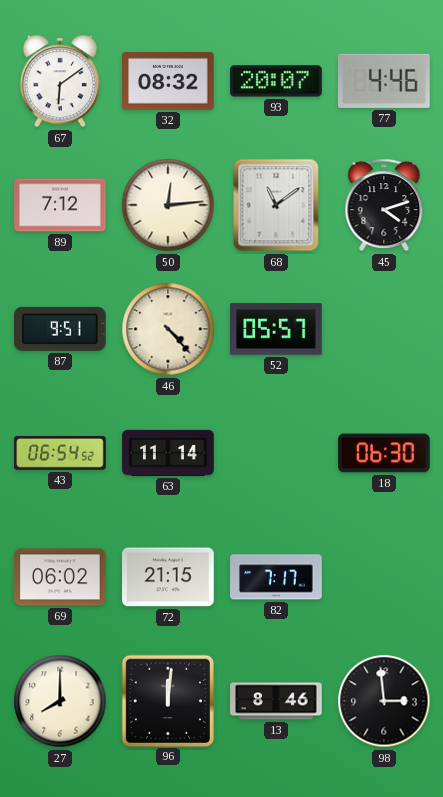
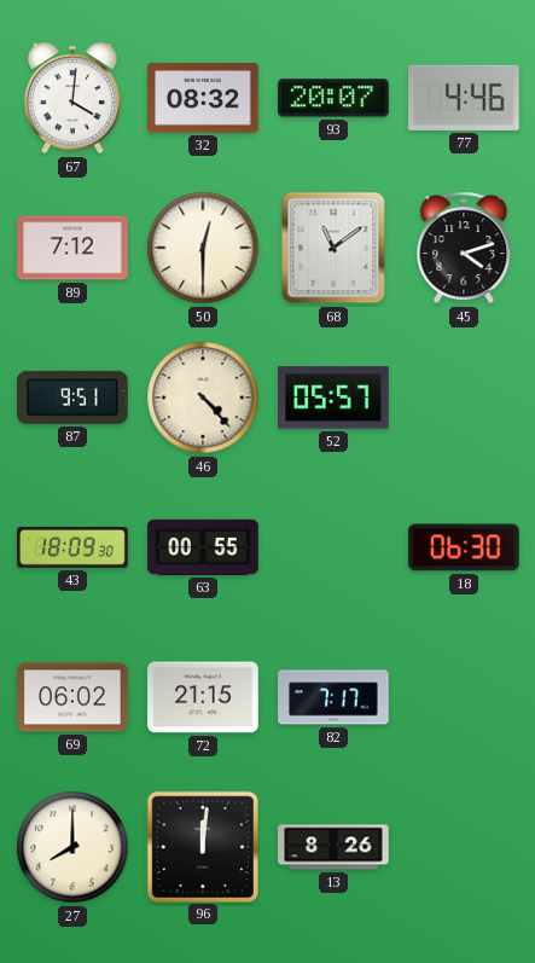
67: 6:09 -> 4:01 (72, 98)
50: 12:14 -> 12:30 (203, 248)
43: 06:54 -> 18:09 (72, 549)
63: 11:14 -> 00:55 (203, 547)
13: 8:46 -> 8:26 (333, 847)
98: 2:59 -> none (384, 701)
